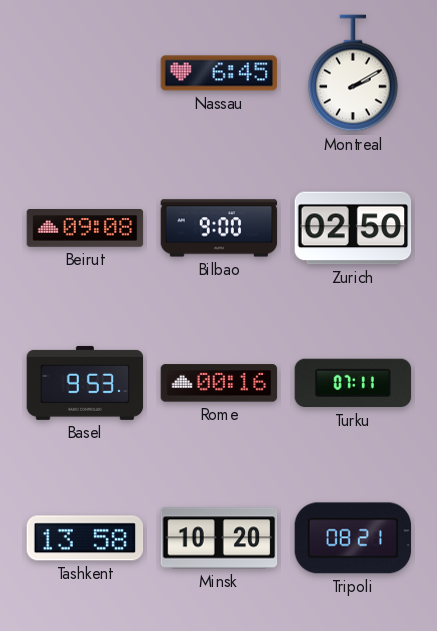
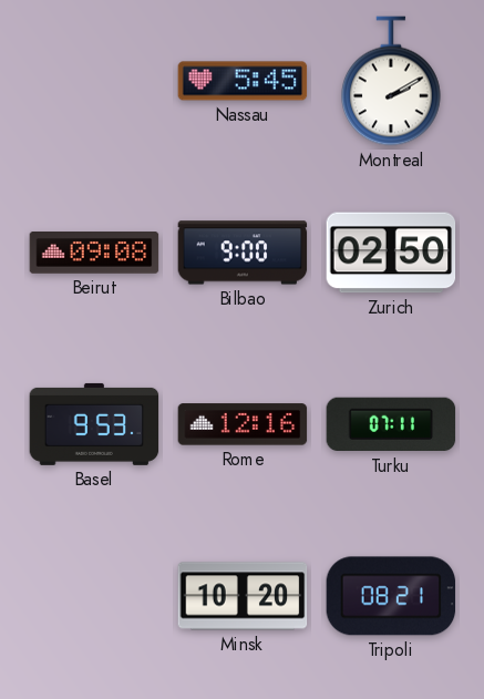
Nassau: 6:45 -> 5:45 (243, 81)
Rome: 00:16 -> 12:16 (243, 424)
Tashkent: 13:58 -> none (85, 538)
